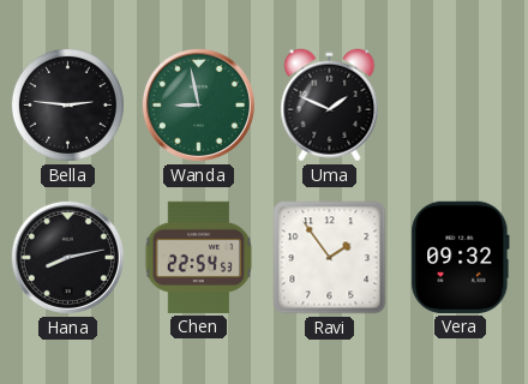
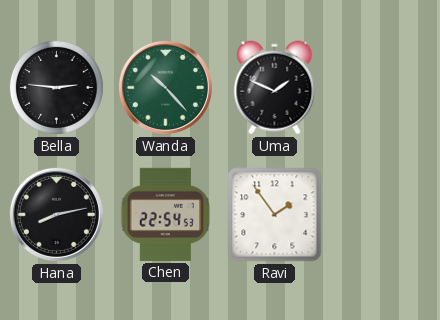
Wanda: 8:58 -> 10:23 (165, 87)
Vera: 09:32 -> none (461, 257)
